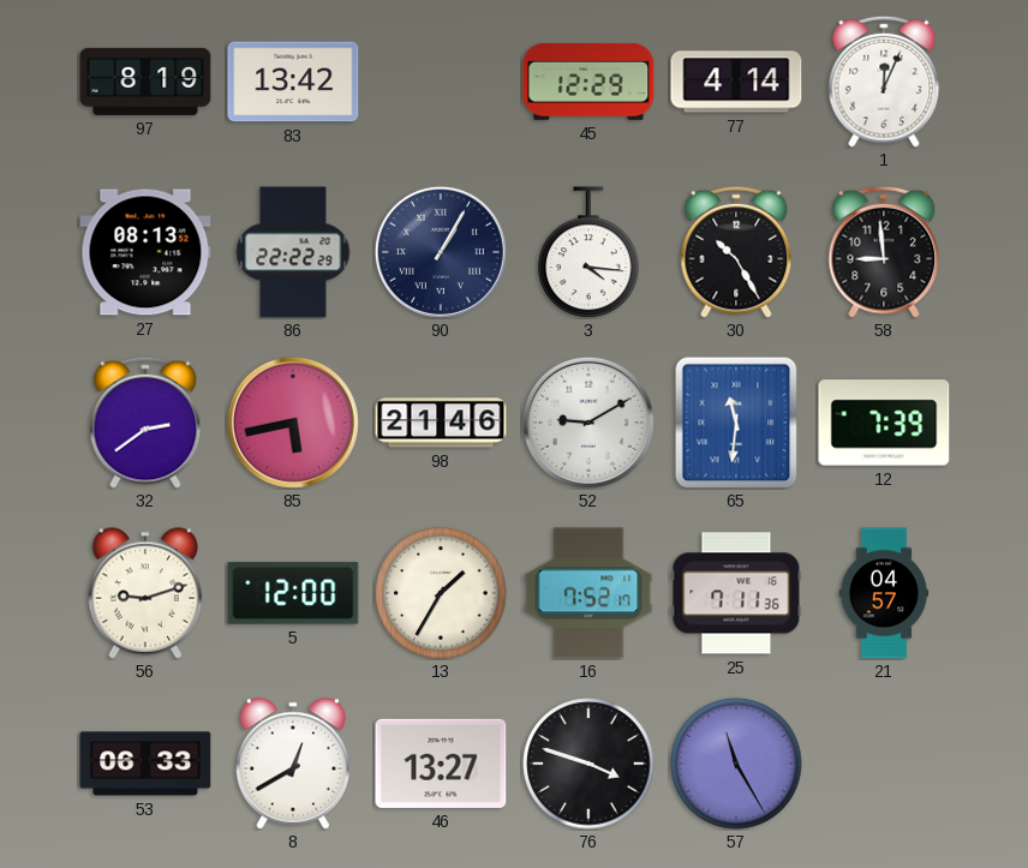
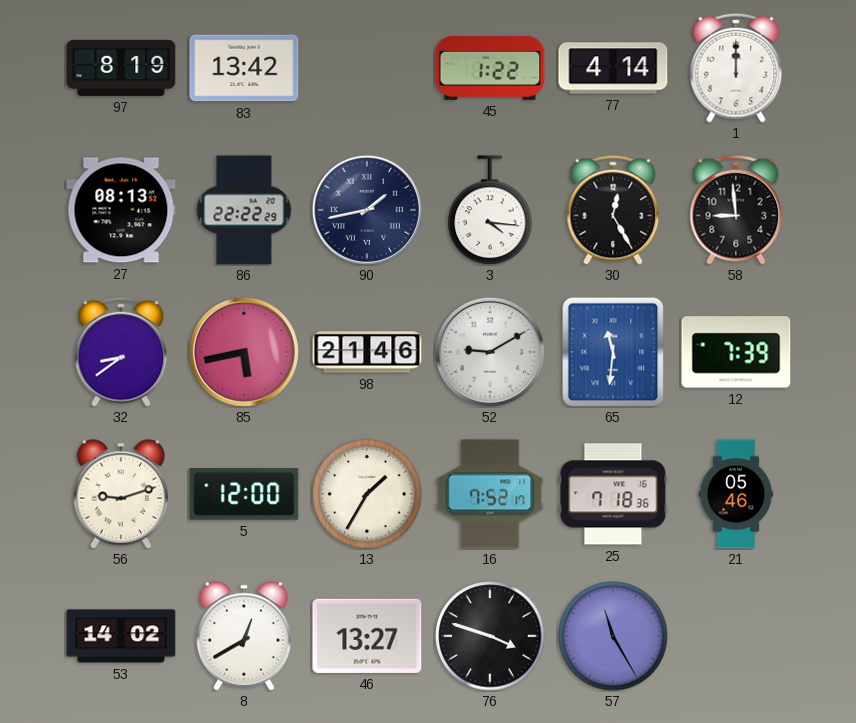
45: 12:29 -> 1:22 (490, 68)
1: 12:04 -> 12:00 (736, 68)
90: 1:05 -> 1:43 (367, 210)
30: 10:25 -> 12:25 (613, 210)
32: 2:39 -> 8:39 (121, 352)
25: 7:11 -> 7:18 (613, 494)
21: 04:57 -> 05:46 (736, 494)
53: 06:33 -> 14:02 (121, 636)
